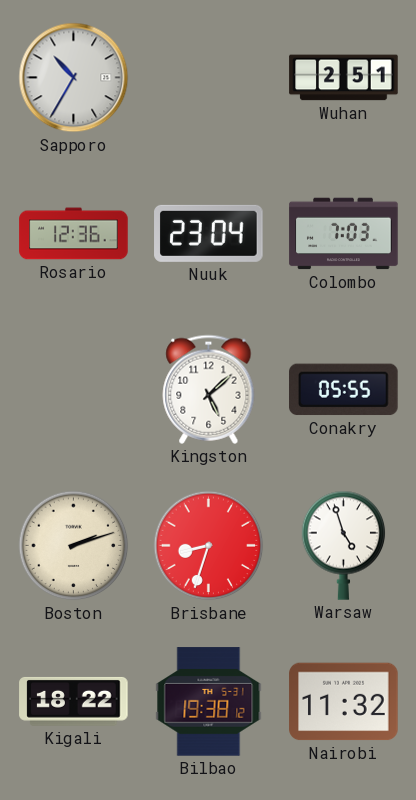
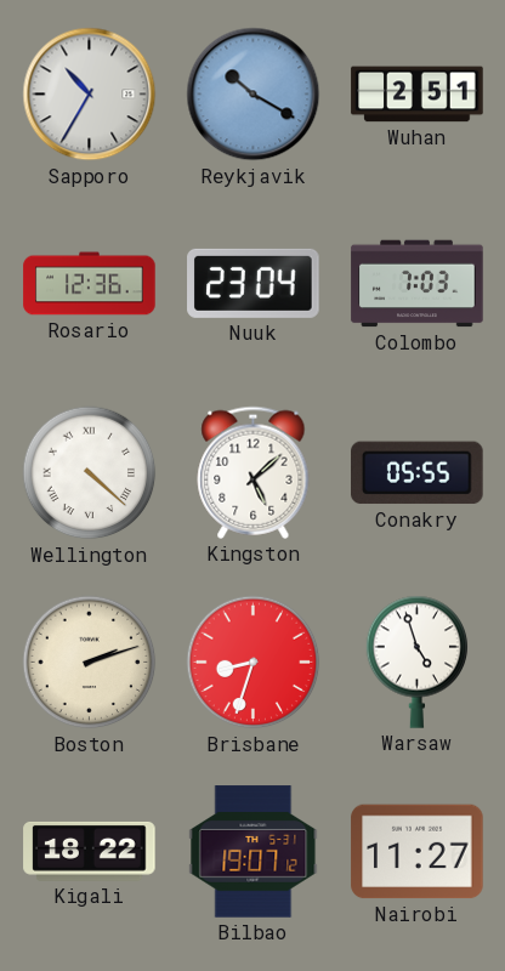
Reykjavik: none -> 10:20 (254, 95)
Wellington: none -> 4:22 (90, 473)
Bilbao: 19:38 -> 19:07 (254, 852)
Nairobi: 11:32 -> 11:27 (418, 852)
